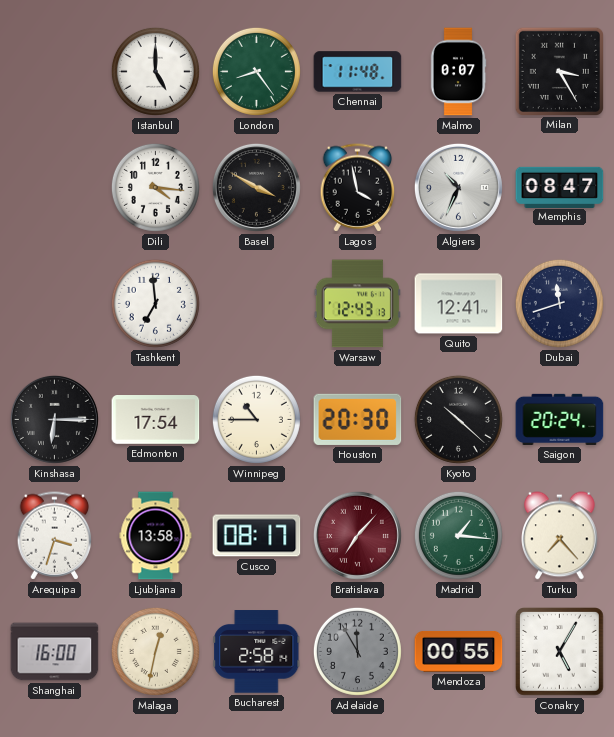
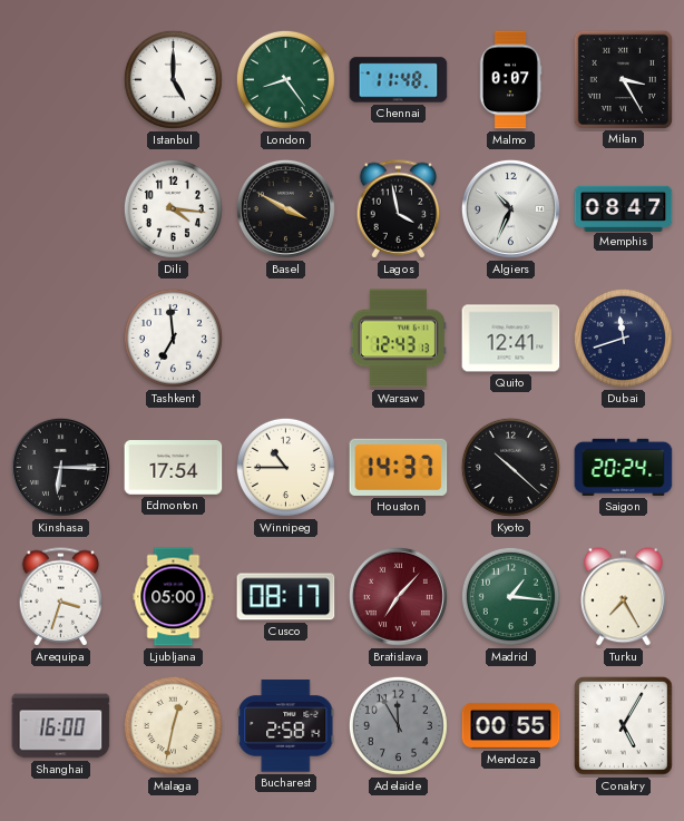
Houston: 20:30 -> 14:37 (399, 467)
Ljubljana: 13:58 -> 05:00 (174, 597)
Turku: 7:23 -> 7:25 (624, 597)
